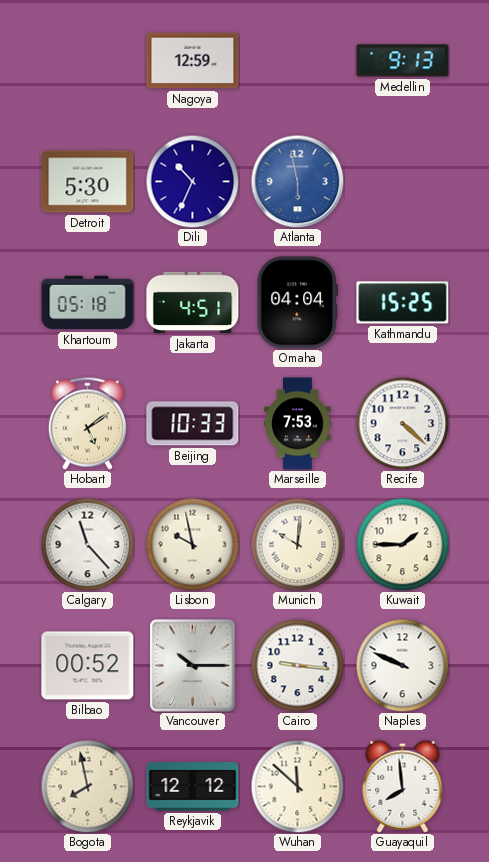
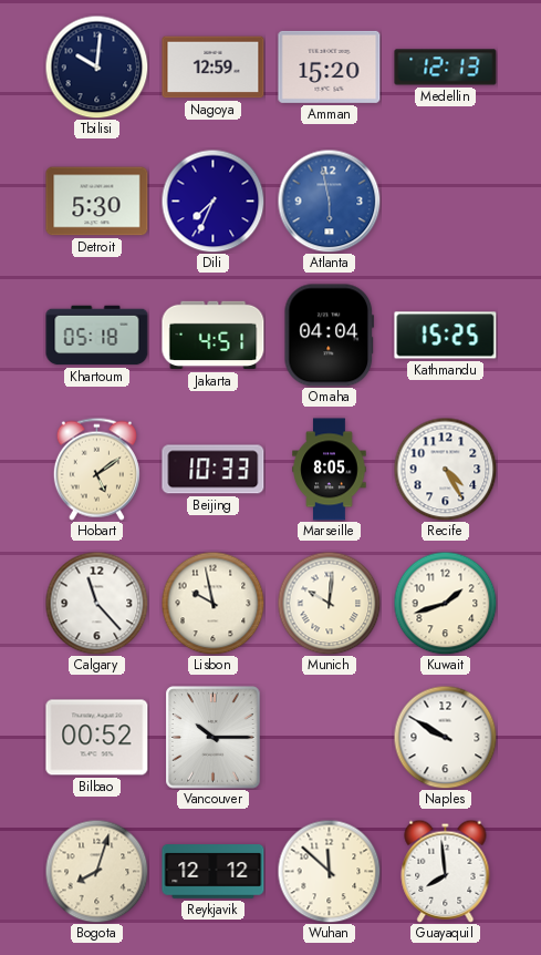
Tbilisi: none -> 10:01 (96, 66)
Amman: none -> 15:20 (330, 66)
Medellin: 9:13 -> 12:13 (446, 68)
Dili: 10:34 -> 7:34 (212, 201)
Marseille: 7:53 -> 8:05 (330, 470)
Recife: 4:22 -> 4:25 (445, 469)
Kuwait: 1:45 -> 1:42 (445, 603)
Cairo: 9:16 -> none (297, 665)
Naples: 9:49 -> 9:50 (445, 737)
Bogota: 7:58 -> 8:03 (96, 871)
